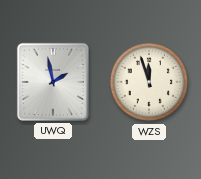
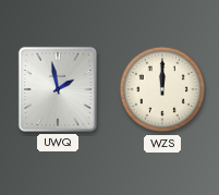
WZS: 11:57 -> 12:00 (162, 89)
